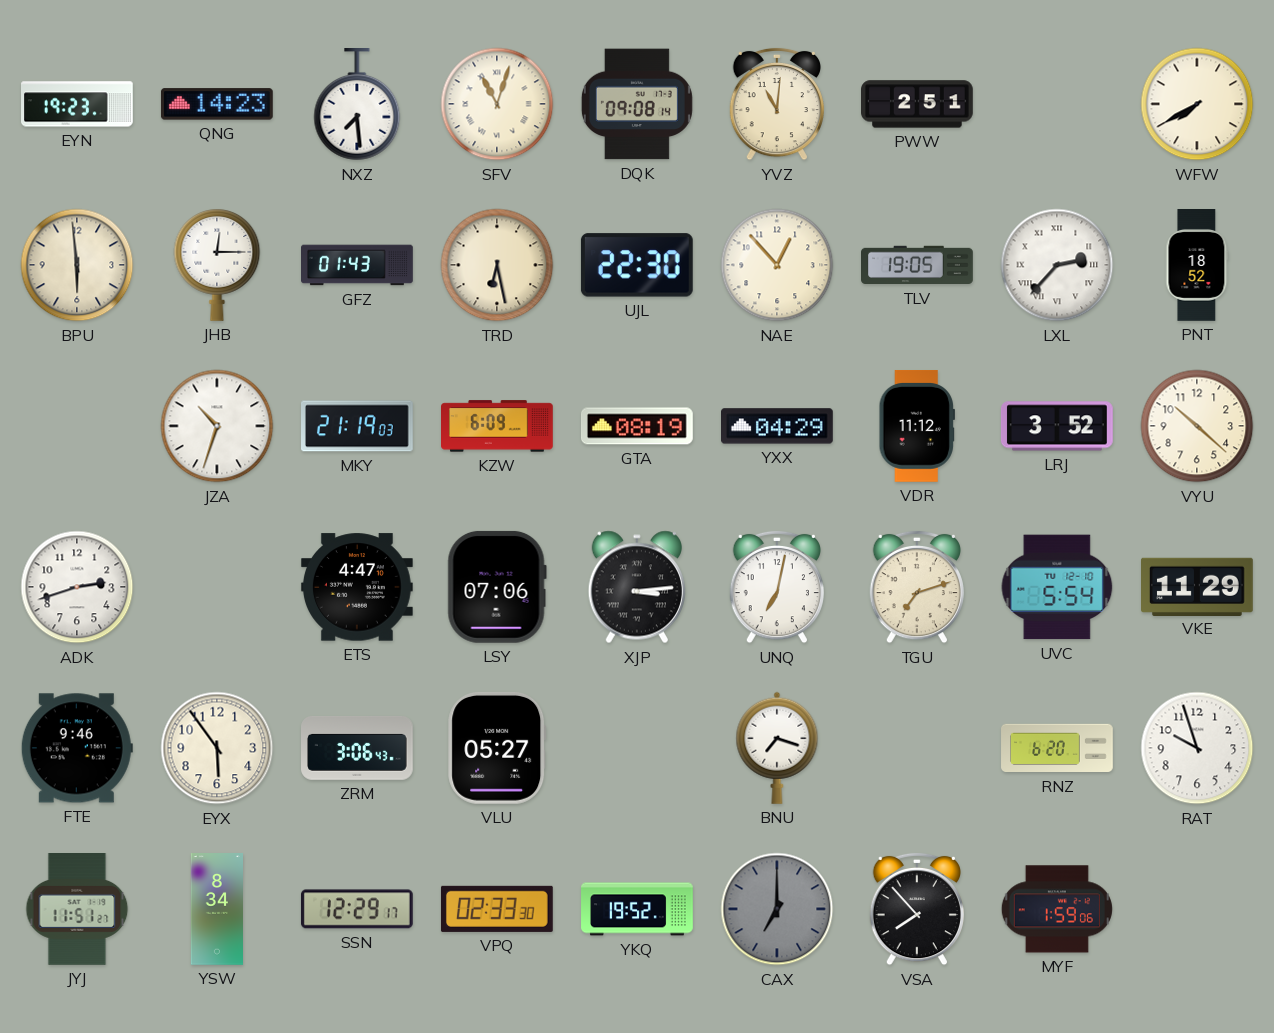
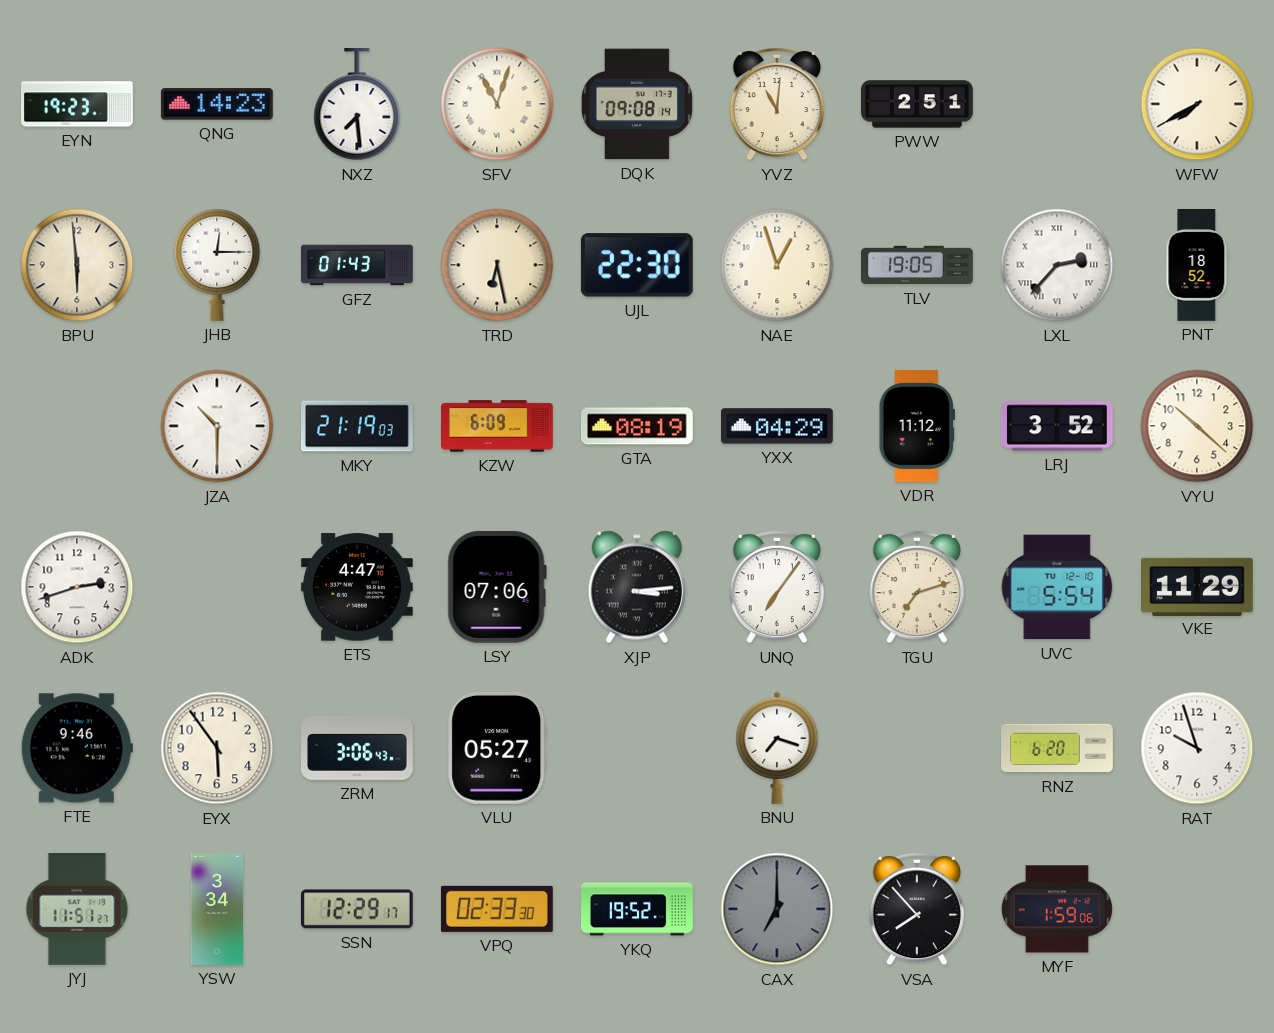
NAE: 12:53 -> 12:57 (777, 265)
JZA: 10:33 -> 10:30 (217, 426)
UNQ: 7:02 -> 7:06 (776, 587)
YSW: 8:34 -> 3:34 (216, 909)
